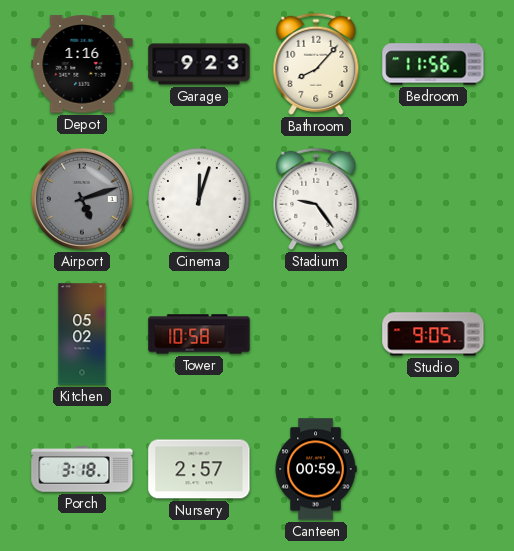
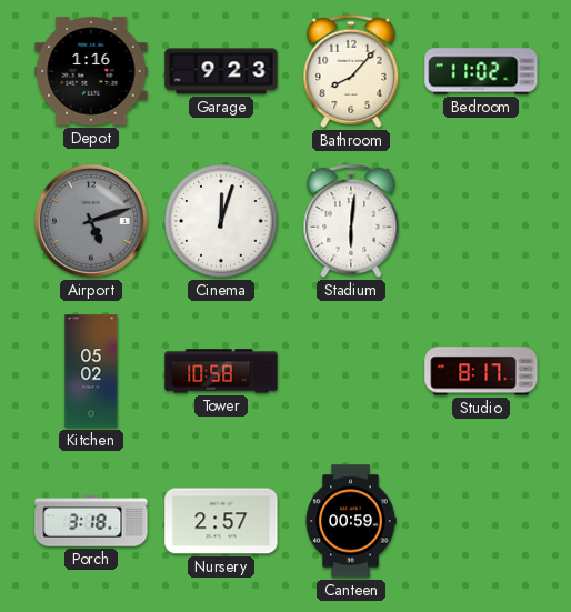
Bedroom: 11:56 -> 11:02 (481, 71)
Stadium: 9:24 -> 6:01 (351, 221)
Studio: 9:05 -> 8:17 (481, 371)
